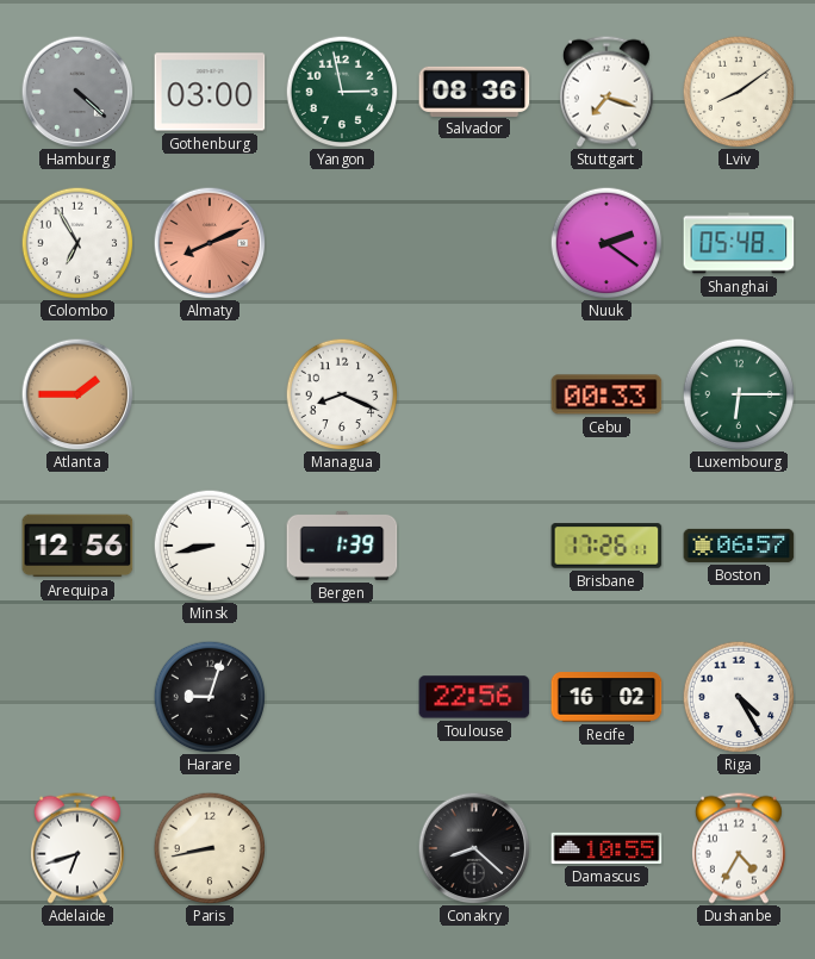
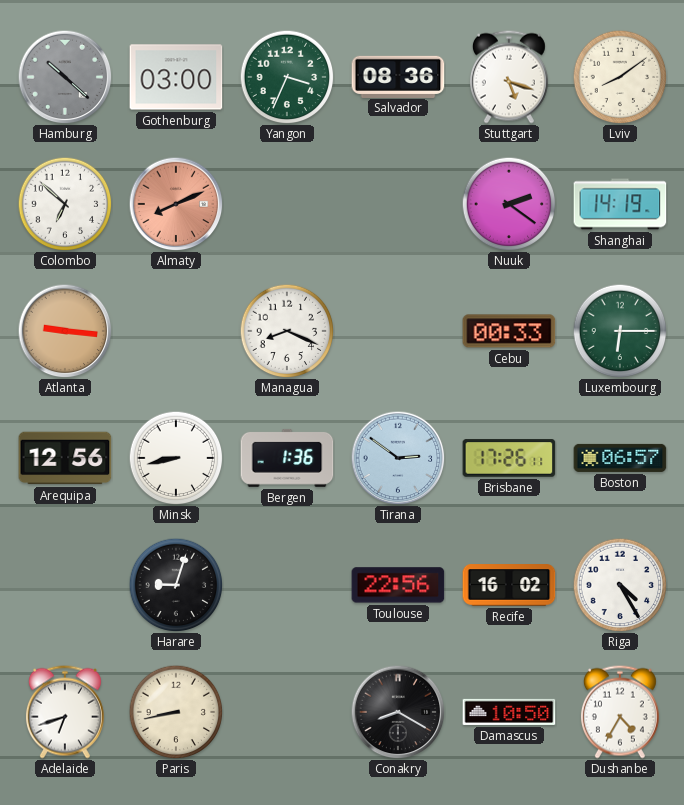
Hamburg: 4:22 -> 10:22 (65, 77)
Yangon: 2:58 -> 3:34 (287, 77)
Stuttgart: 7:18 -> 5:18 (509, 77)
Colombo: 6:55 -> 6:52 (65, 204)
Shanghai: 05:48 -> 14:19 (620, 204)
Atlanta: 1:45 -> 9:16 (65, 331)
Bergen: 1:39 -> 1:36 (287, 458)
Tirana: none -> 2:51 (398, 458)
Conakry: 8:22 -> 8:20 (398, 712)
Damascus: 10:55 -> 10:50 (509, 712)
